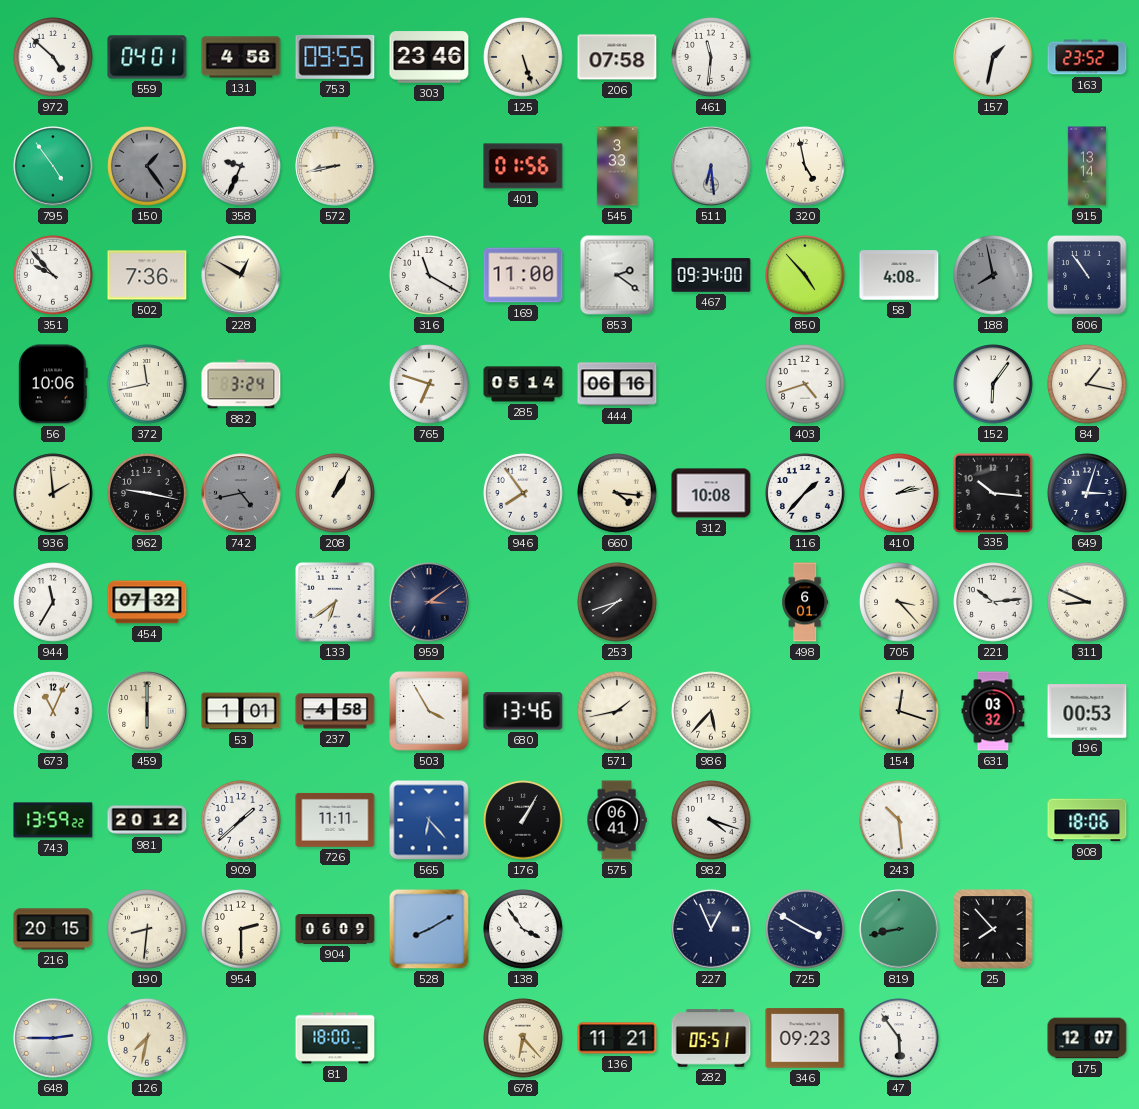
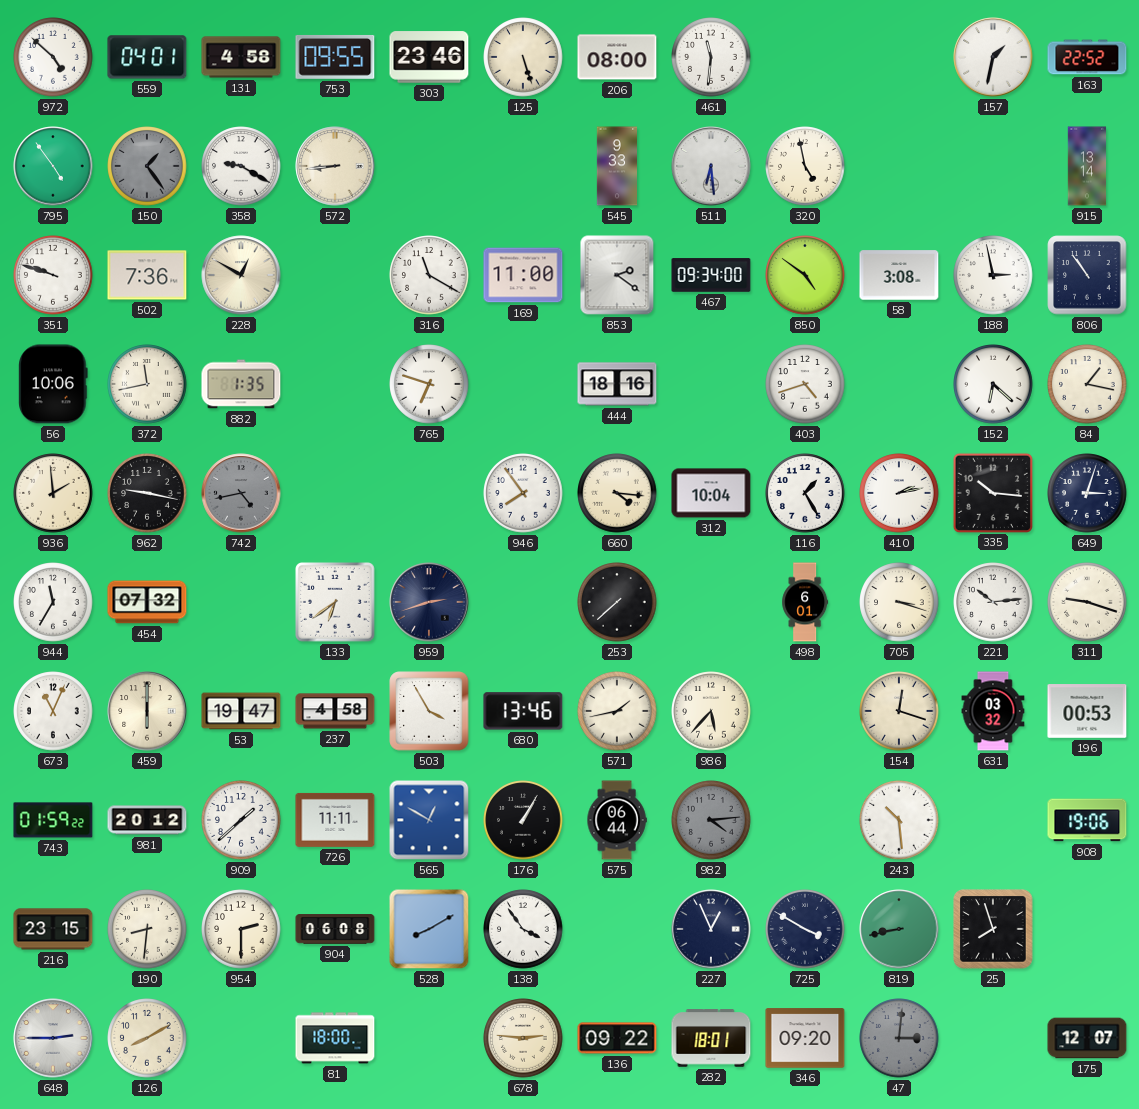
206: 07:58 -> 08:00 (617, 57)
163: 23:52 -> 22:52 (1087, 57)
358: 9:34 -> 9:20 (241, 166)
572: 8:43 -> 8:44 (335, 166)
401: 01:56 -> none (523, 166)
545: 3:33 -> 9:33 (617, 166)
351: 9:53 -> 9:48 (53, 275)
850: 4:53 -> 4:51 (805, 275)
58: 4:08 -> 3:08 (899, 275)
188: 7:58 -> 2:58 (993, 275)
188 dial: grey -> white (993, 275)
882: 3:24 -> 1:35 (241, 384)
285: 05:14 -> none (523, 384)
444: 06:16 -> 18:16 (617, 384)
152: 6:06 -> 6:22 (993, 384)
208: 1:05 -> none (335, 493)
312: 10:08 -> 10:04 (711, 493)
116: 1:37 -> 1:25 (805, 493)
959: 3:09 -> 2:42 (429, 602)
253: 7:42 -> 7:38 (617, 602)
705: 3:23 -> 3:18 (899, 602)
311: 8:49 -> 9:18 (1087, 602)
53: 1:01 -> 19:47 (241, 711)
743: 13:59 -> 01:59 (53, 820)
565: 6:23 -> 12:50 (429, 820)
575: 06:41 -> 06:44 (617, 820)
982: 4:18 -> 4:14 (711, 820)
982 dial: white -> grey (711, 820)
908: 18:06 -> 19:06 (1087, 820)
216: 20:15 -> 23:15 (53, 929)
904: 06:09 -> 06:08 (335, 929)
25: 7:53 -> 7:57 (993, 929)
126: 7:32 -> 8:10 (147, 1038)
678: 6:23 -> 2:46 (523, 1038)
136: 11:21 -> 09:22 (617, 1038)
282: 05:51 -> 18:01 (711, 1038)
346: 09:23 -> 09:20 (805, 1038)
47: 5:54 -> 3:01 (899, 1038)
47 dial: white -> grey (899, 1038)
